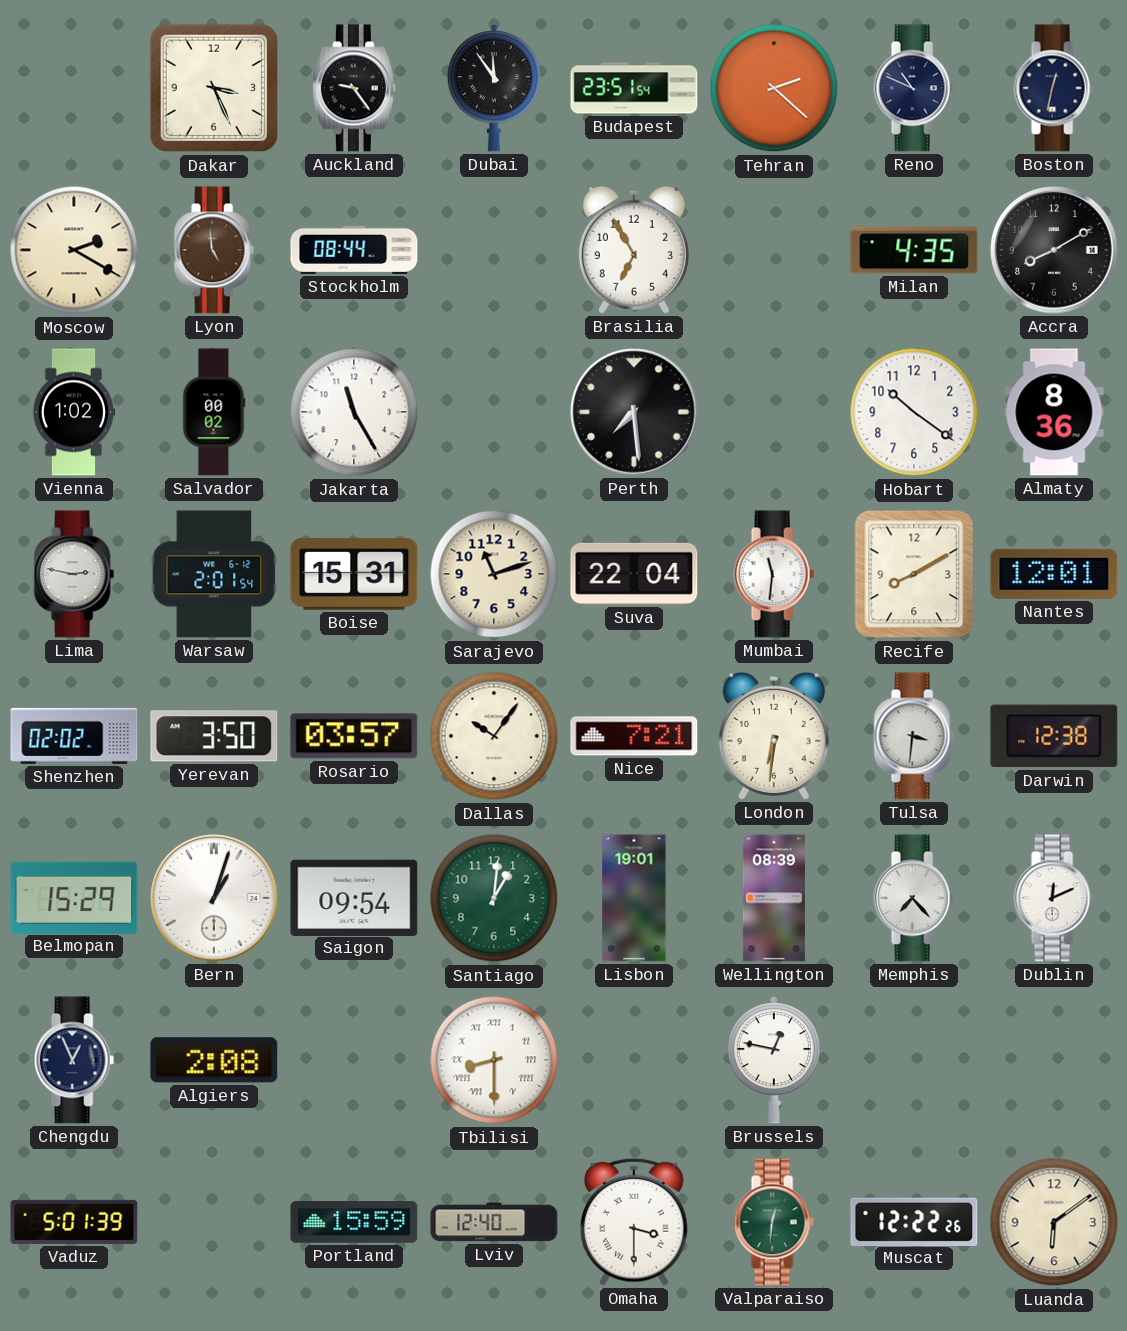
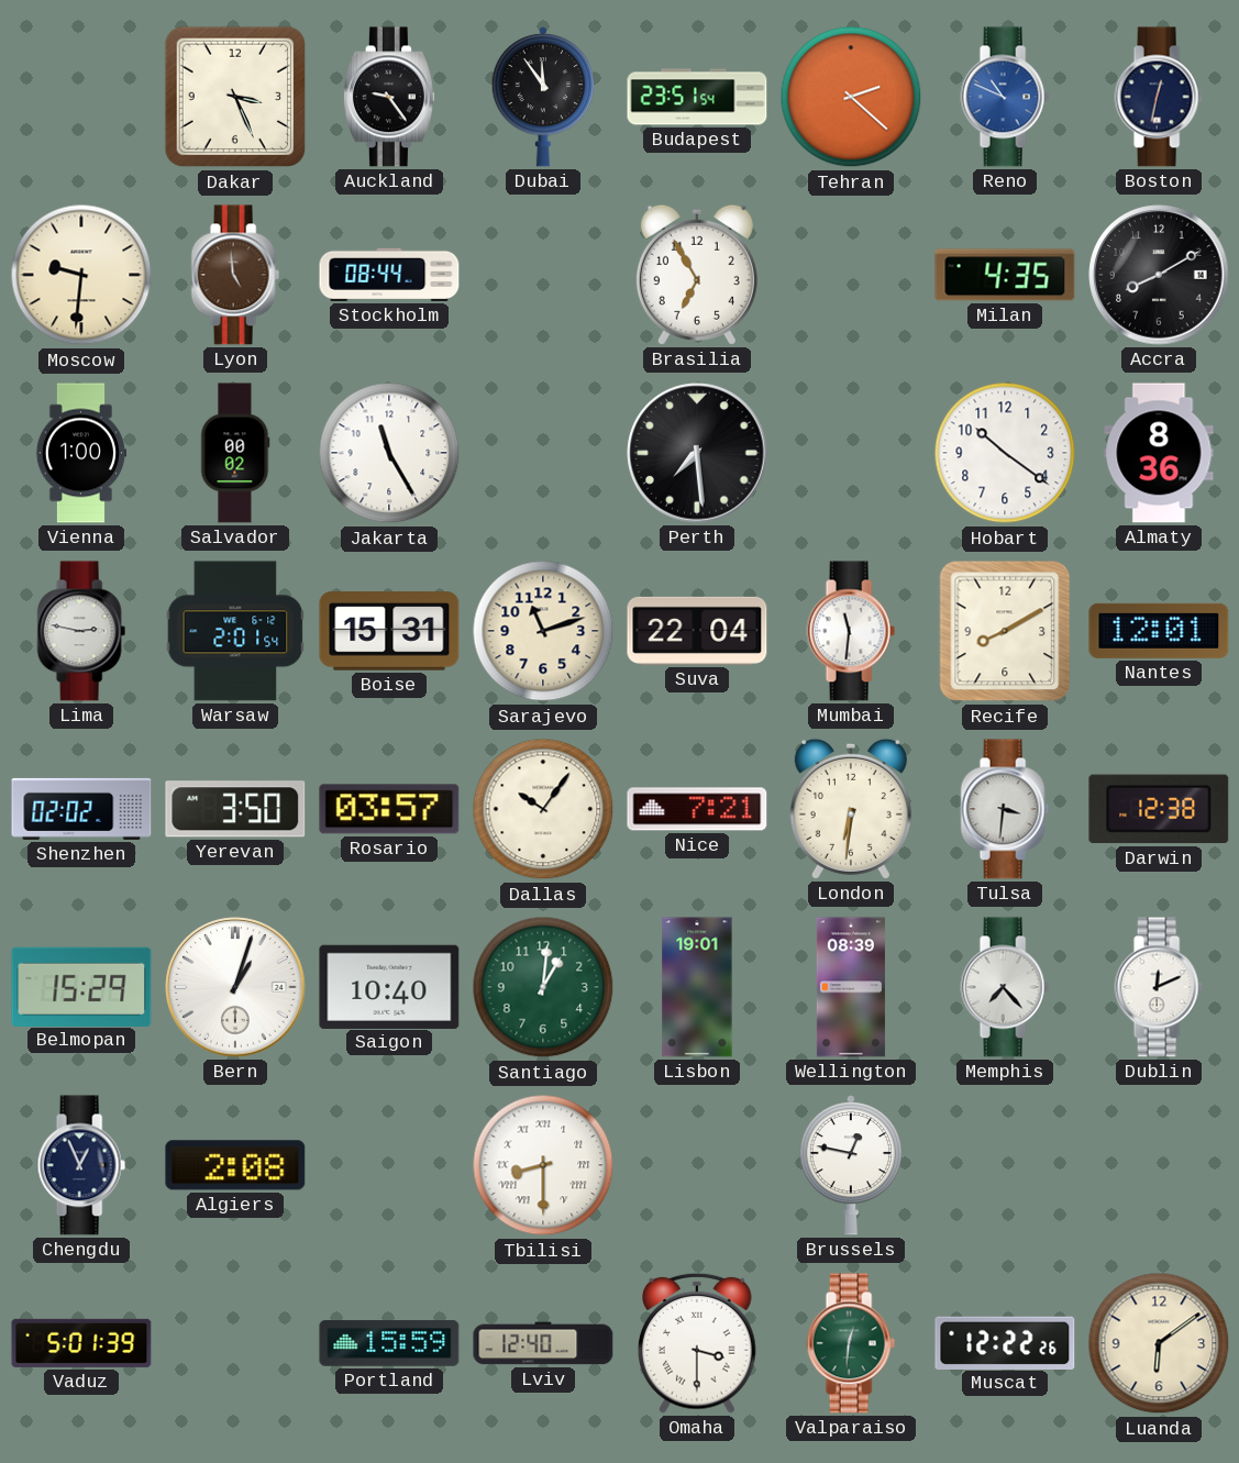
Reno dial: navy -> blue (1005, 97)
Moscow: 2:20 -> 9:31 (81, 275)
Vienna: 1:02 -> 1:00 (81, 453)
Saigon: 09:54 -> 10:40 (389, 986)
